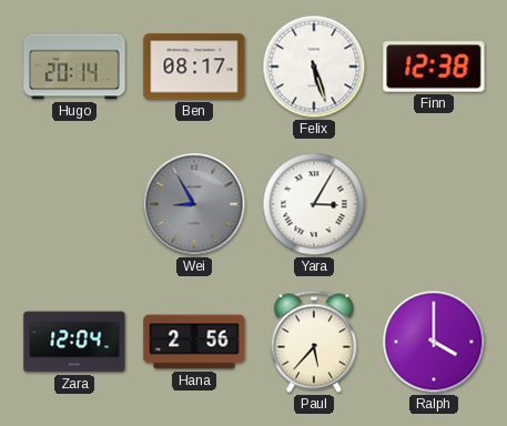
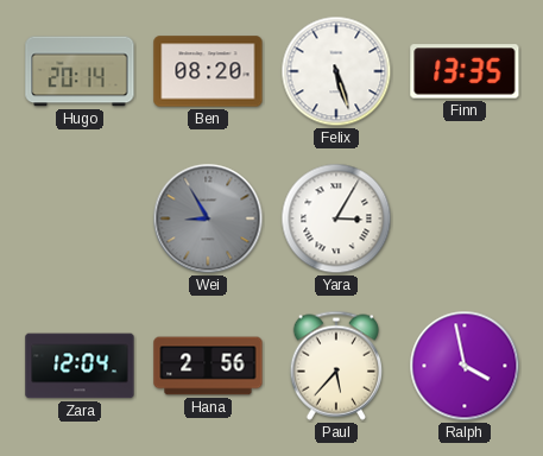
Ben: 08:17 -> 08:20 (208, 71)
Finn: 12:38 -> 13:35 (465, 71)
Ralph: 4:00 -> 3:58 (465, 366)
